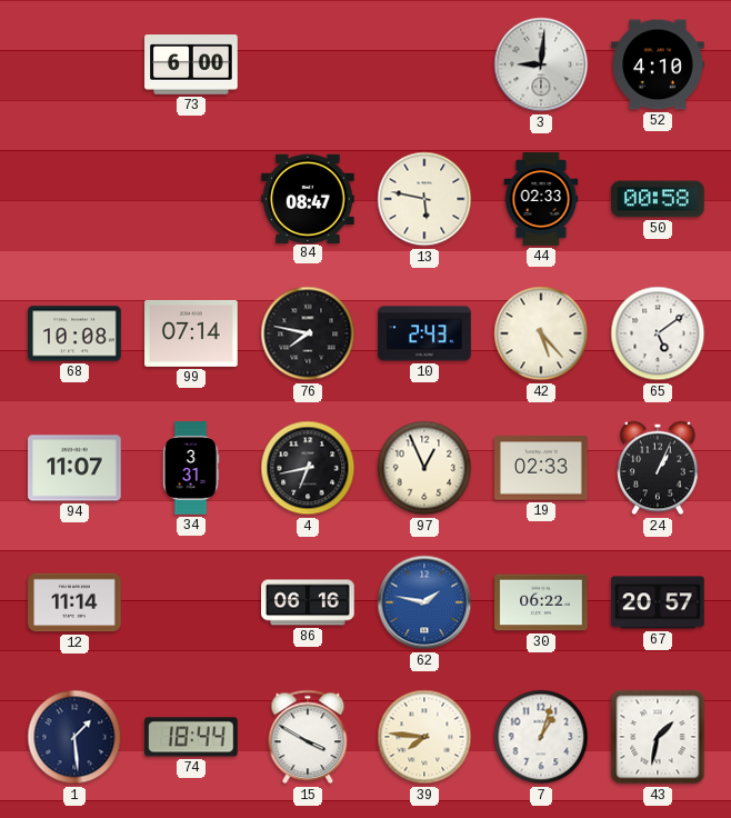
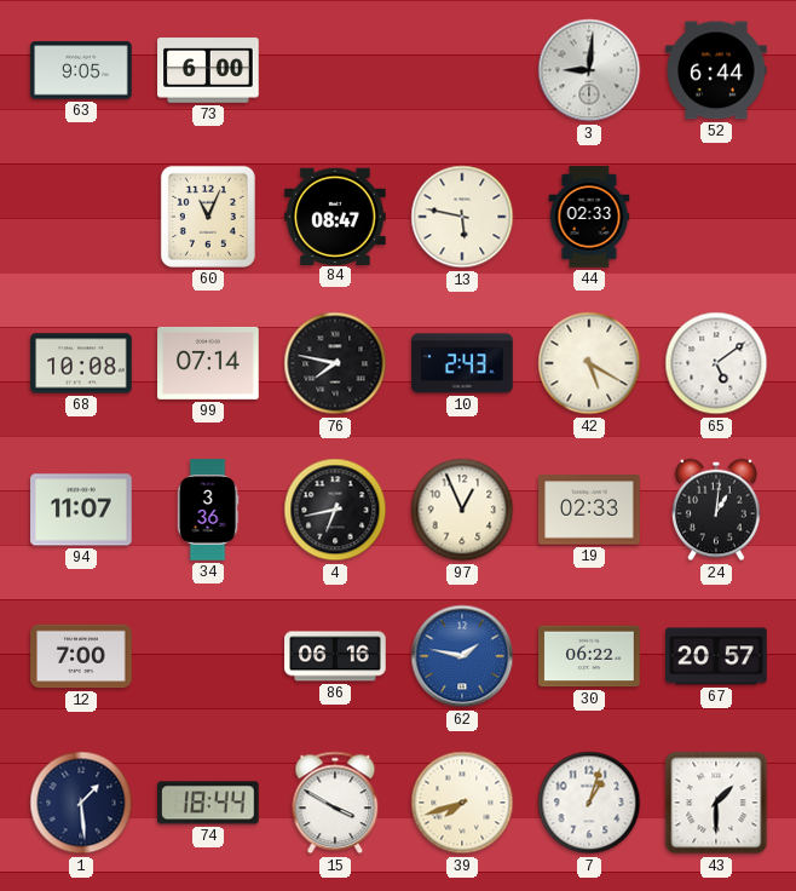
63: none -> 9:05 (81, 70)
52: 4:10 -> 6:44 (716, 70)
60: none -> 11:04 (208, 217)
50: 00:58 -> none (658, 199)
42: 5:23 -> 5:20 (589, 363)
34: 3:31 -> 3:36 (208, 510)
24: 1:04 -> 1:01 (716, 510)
12: 11:14 -> 7:00 (81, 656)
39: 7:46 -> 7:42 (462, 803)
43: 1:32 -> 1:30 (716, 803)
